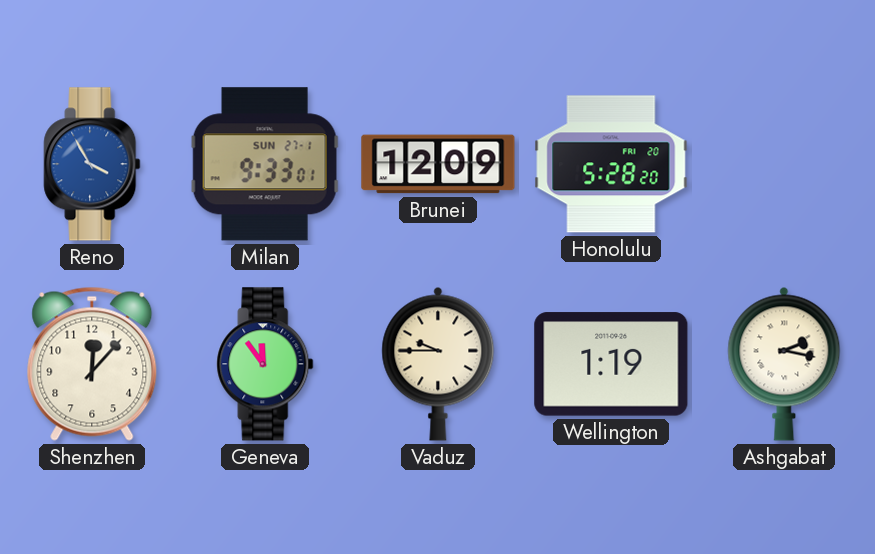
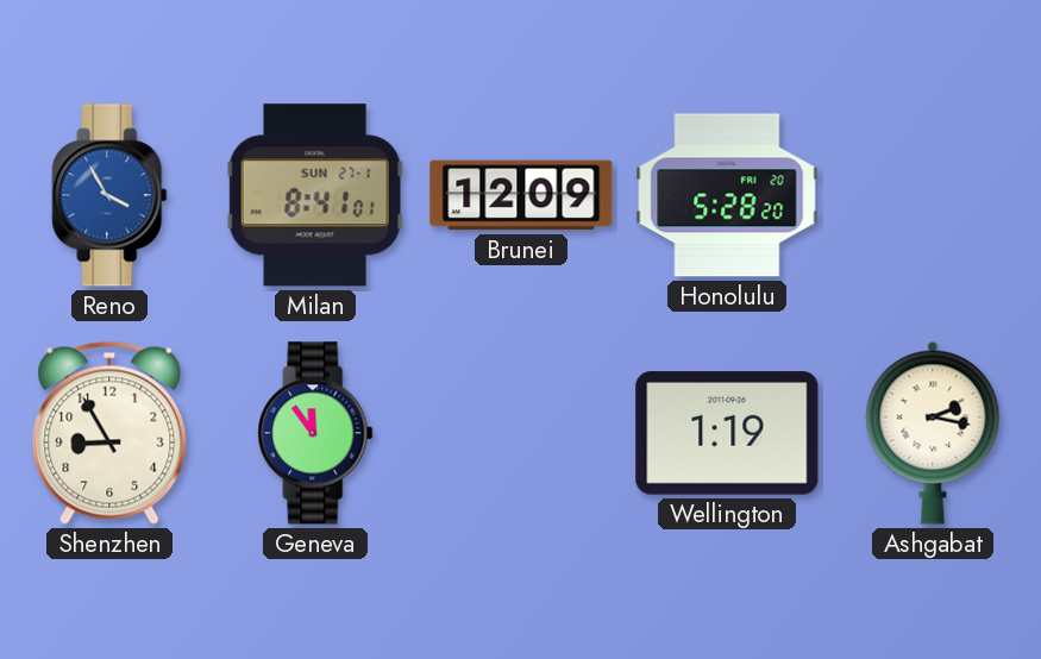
Milan: 9:33 -> 8:41 (315, 195)
Shenzhen: 12:07 -> 8:55 (109, 433)
Vaduz: 9:45 -> none (438, 364)
